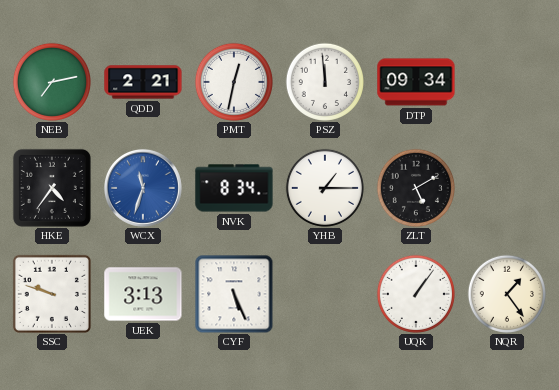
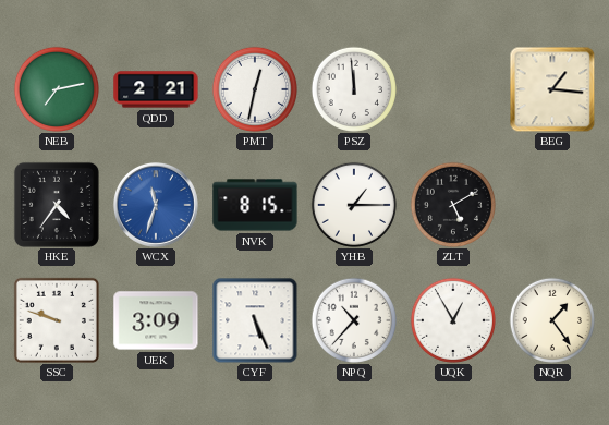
DTP: 09:34 -> none (416, 82)
BEG: none -> 1:16 (552, 89)
NVK: 8:34 -> 8:15 (255, 205)
UEK: 3:13 -> 3:09 (156, 320)
NPQ: none -> 10:37 (353, 319)
UQK: 1:06 -> 12:55 (452, 319)
